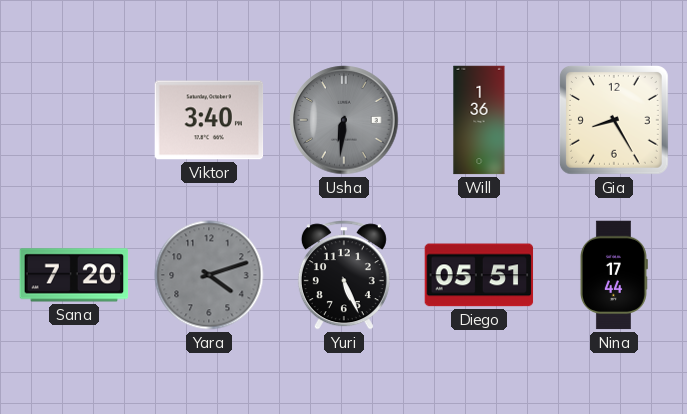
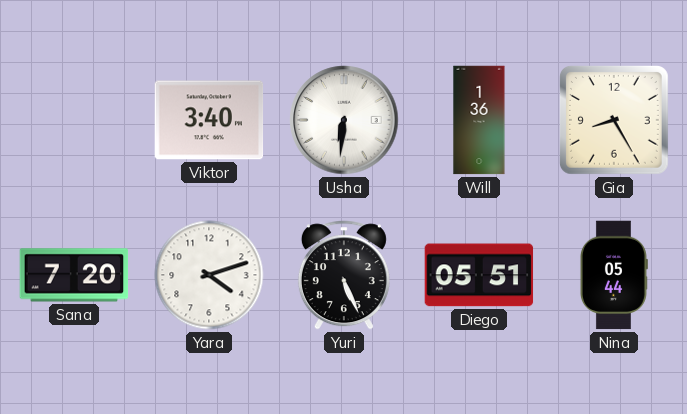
Usha dial: grey -> white (344, 120)
Yara dial: grey -> white (209, 275)
Nina: 17:44 -> 05:44 (613, 275)
